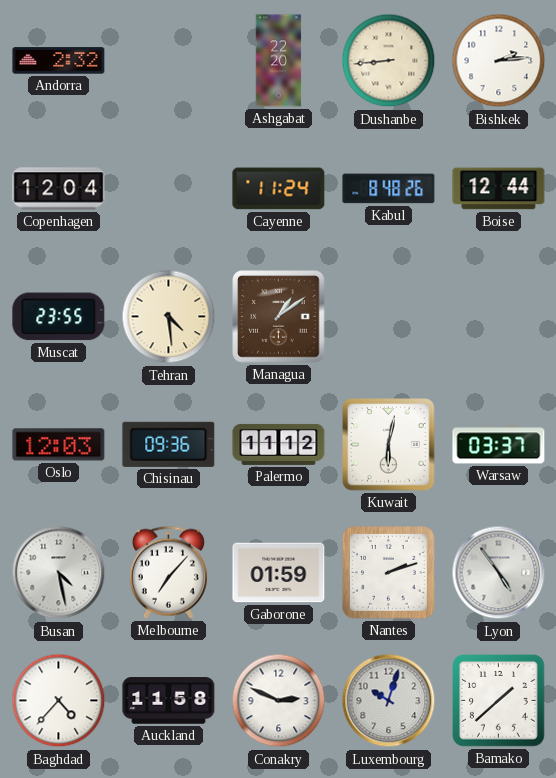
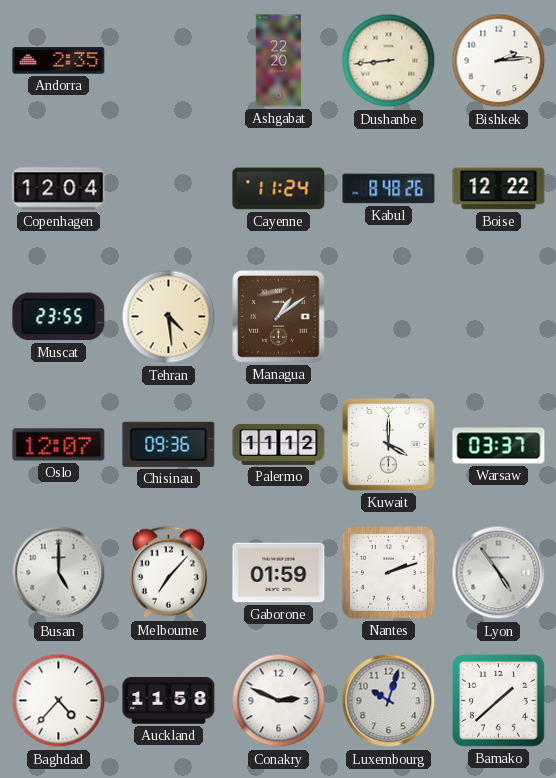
Andorra: 2:32 -> 2:35 (59, 61)
Boise: 12:44 -> 12:22 (499, 189)
Oslo: 12:03 -> 12:07 (59, 445)
Kuwait: 6:02 -> 4:00 (389, 445)
Busan: 4:28 -> 5:00 (59, 573)
